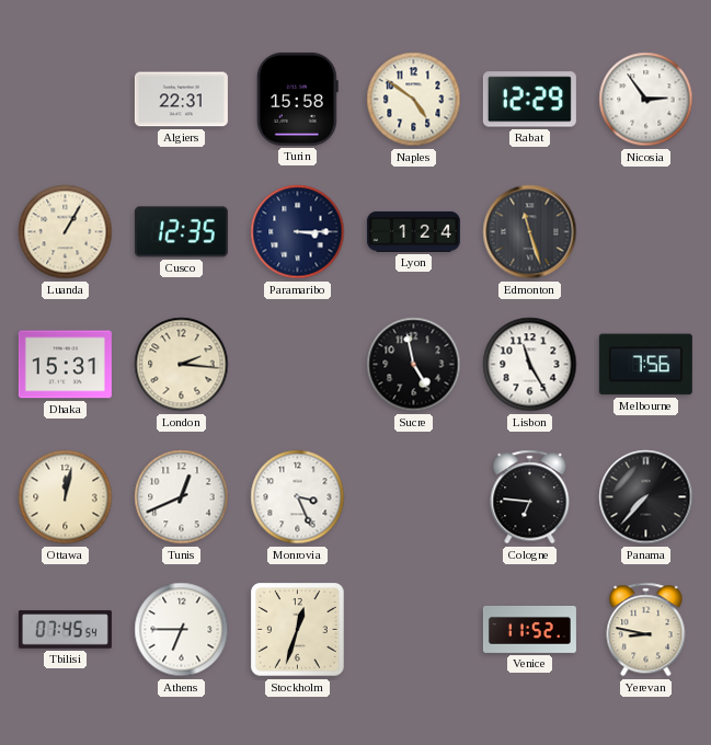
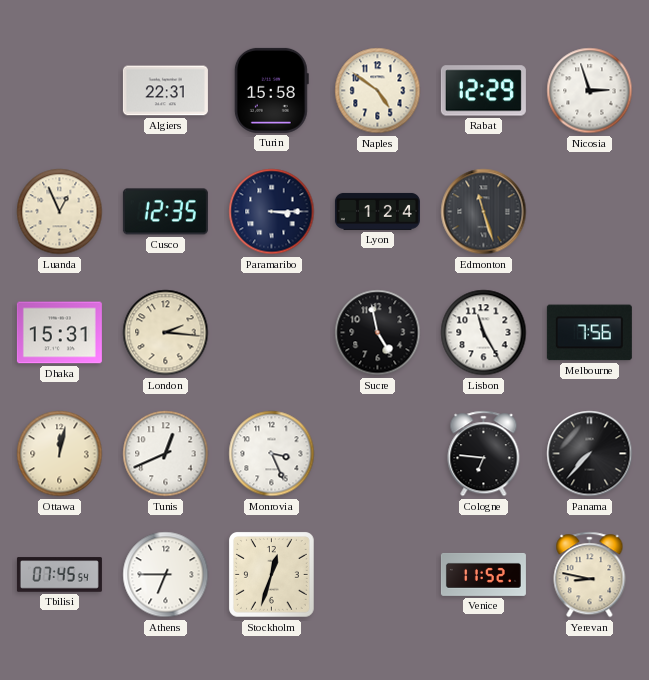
Nicosia: 2:54 -> 2:57 (590, 91)
Luanda: 1:05 -> 12:56 (60, 212)
